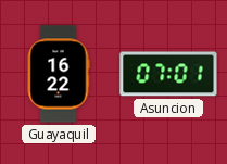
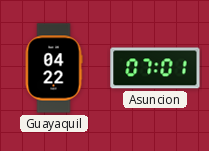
Guayaquil: 16:22 -> 04:22 (54, 68)
